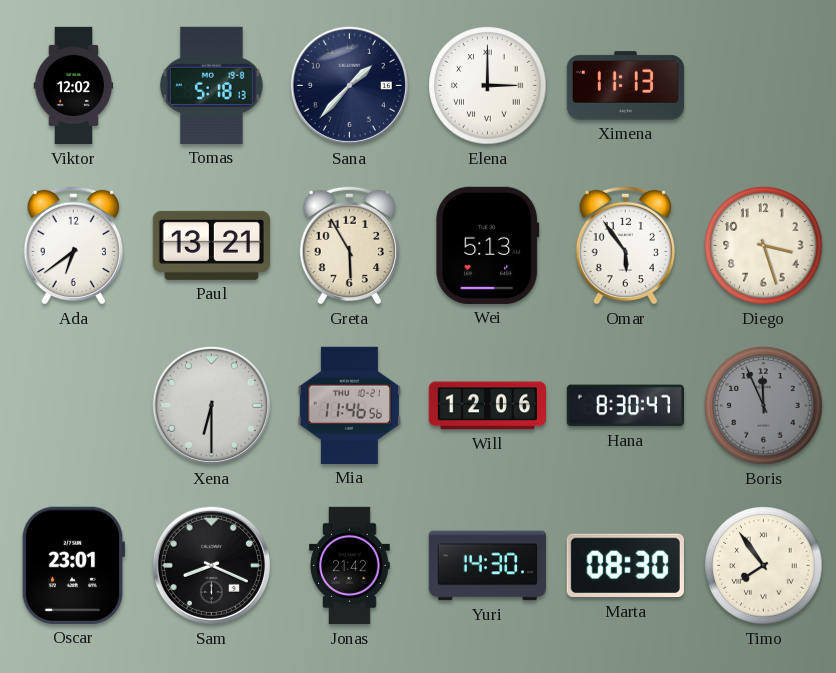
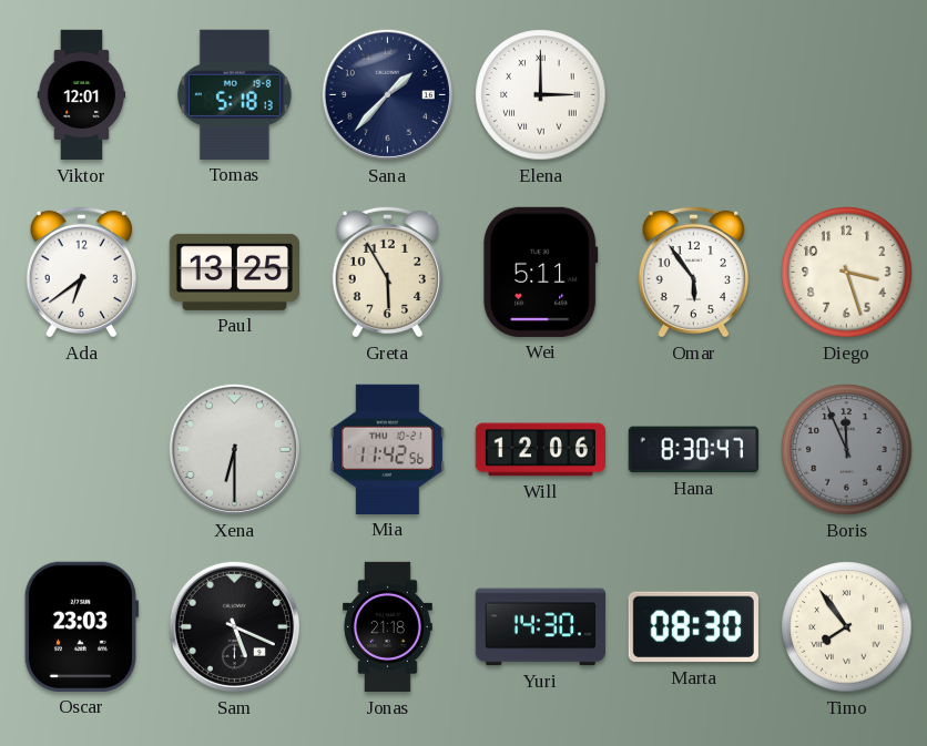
Viktor: 12:02 -> 12:01 (82, 95)
Ximena: 11:13 -> none (625, 86)
Paul: 13:21 -> 13:25 (234, 272)
Wei: 5:13 -> 5:11 (541, 272)
Mia: 11:46 -> 11:42 (387, 449)
Oscar: 23:01 -> 23:03 (81, 626)
Sam: 8:19 -> 5:19 (234, 626)
Jonas: 21:42 -> 21:18 (388, 627)
